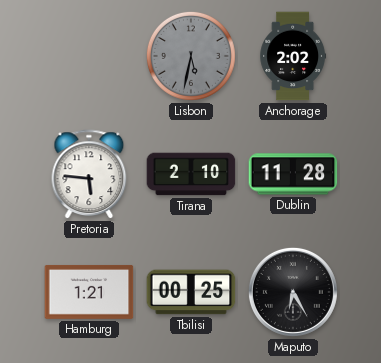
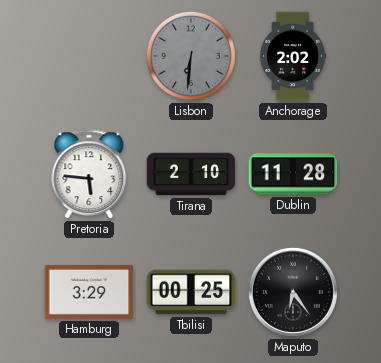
Lisbon: 5:32 -> 6:31 (191, 56)
Hamburg: 1:21 -> 3:29 (89, 292)
Maputo: 6:25 -> 6:24 (293, 292)
